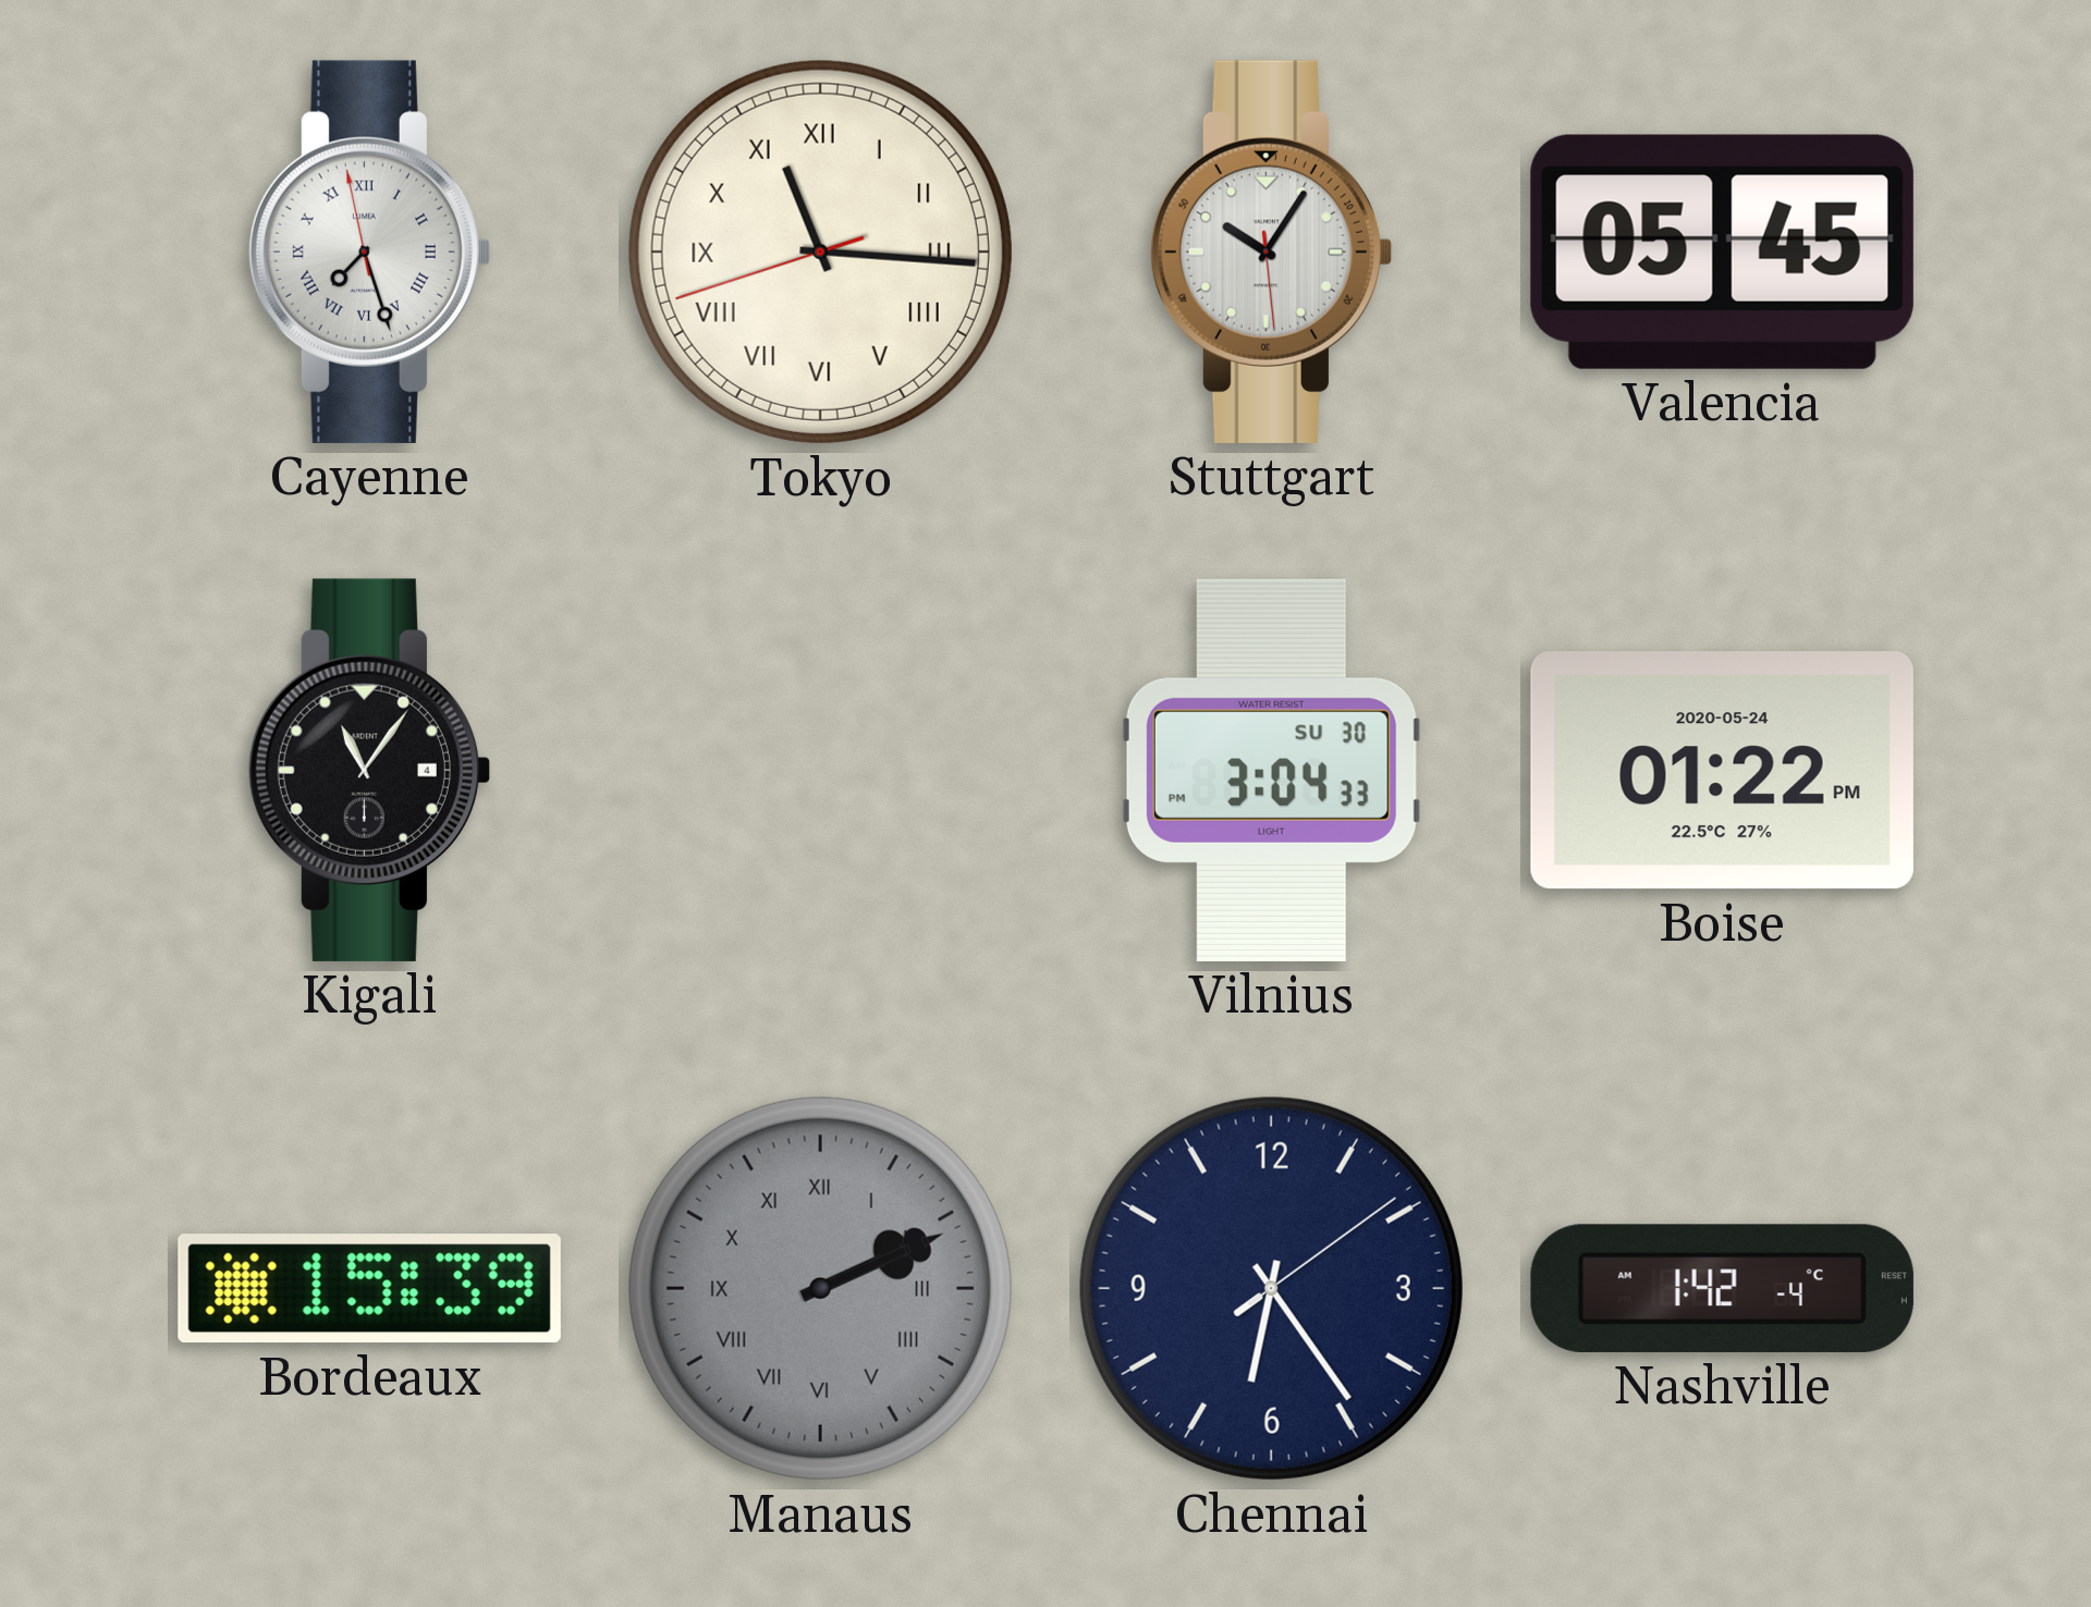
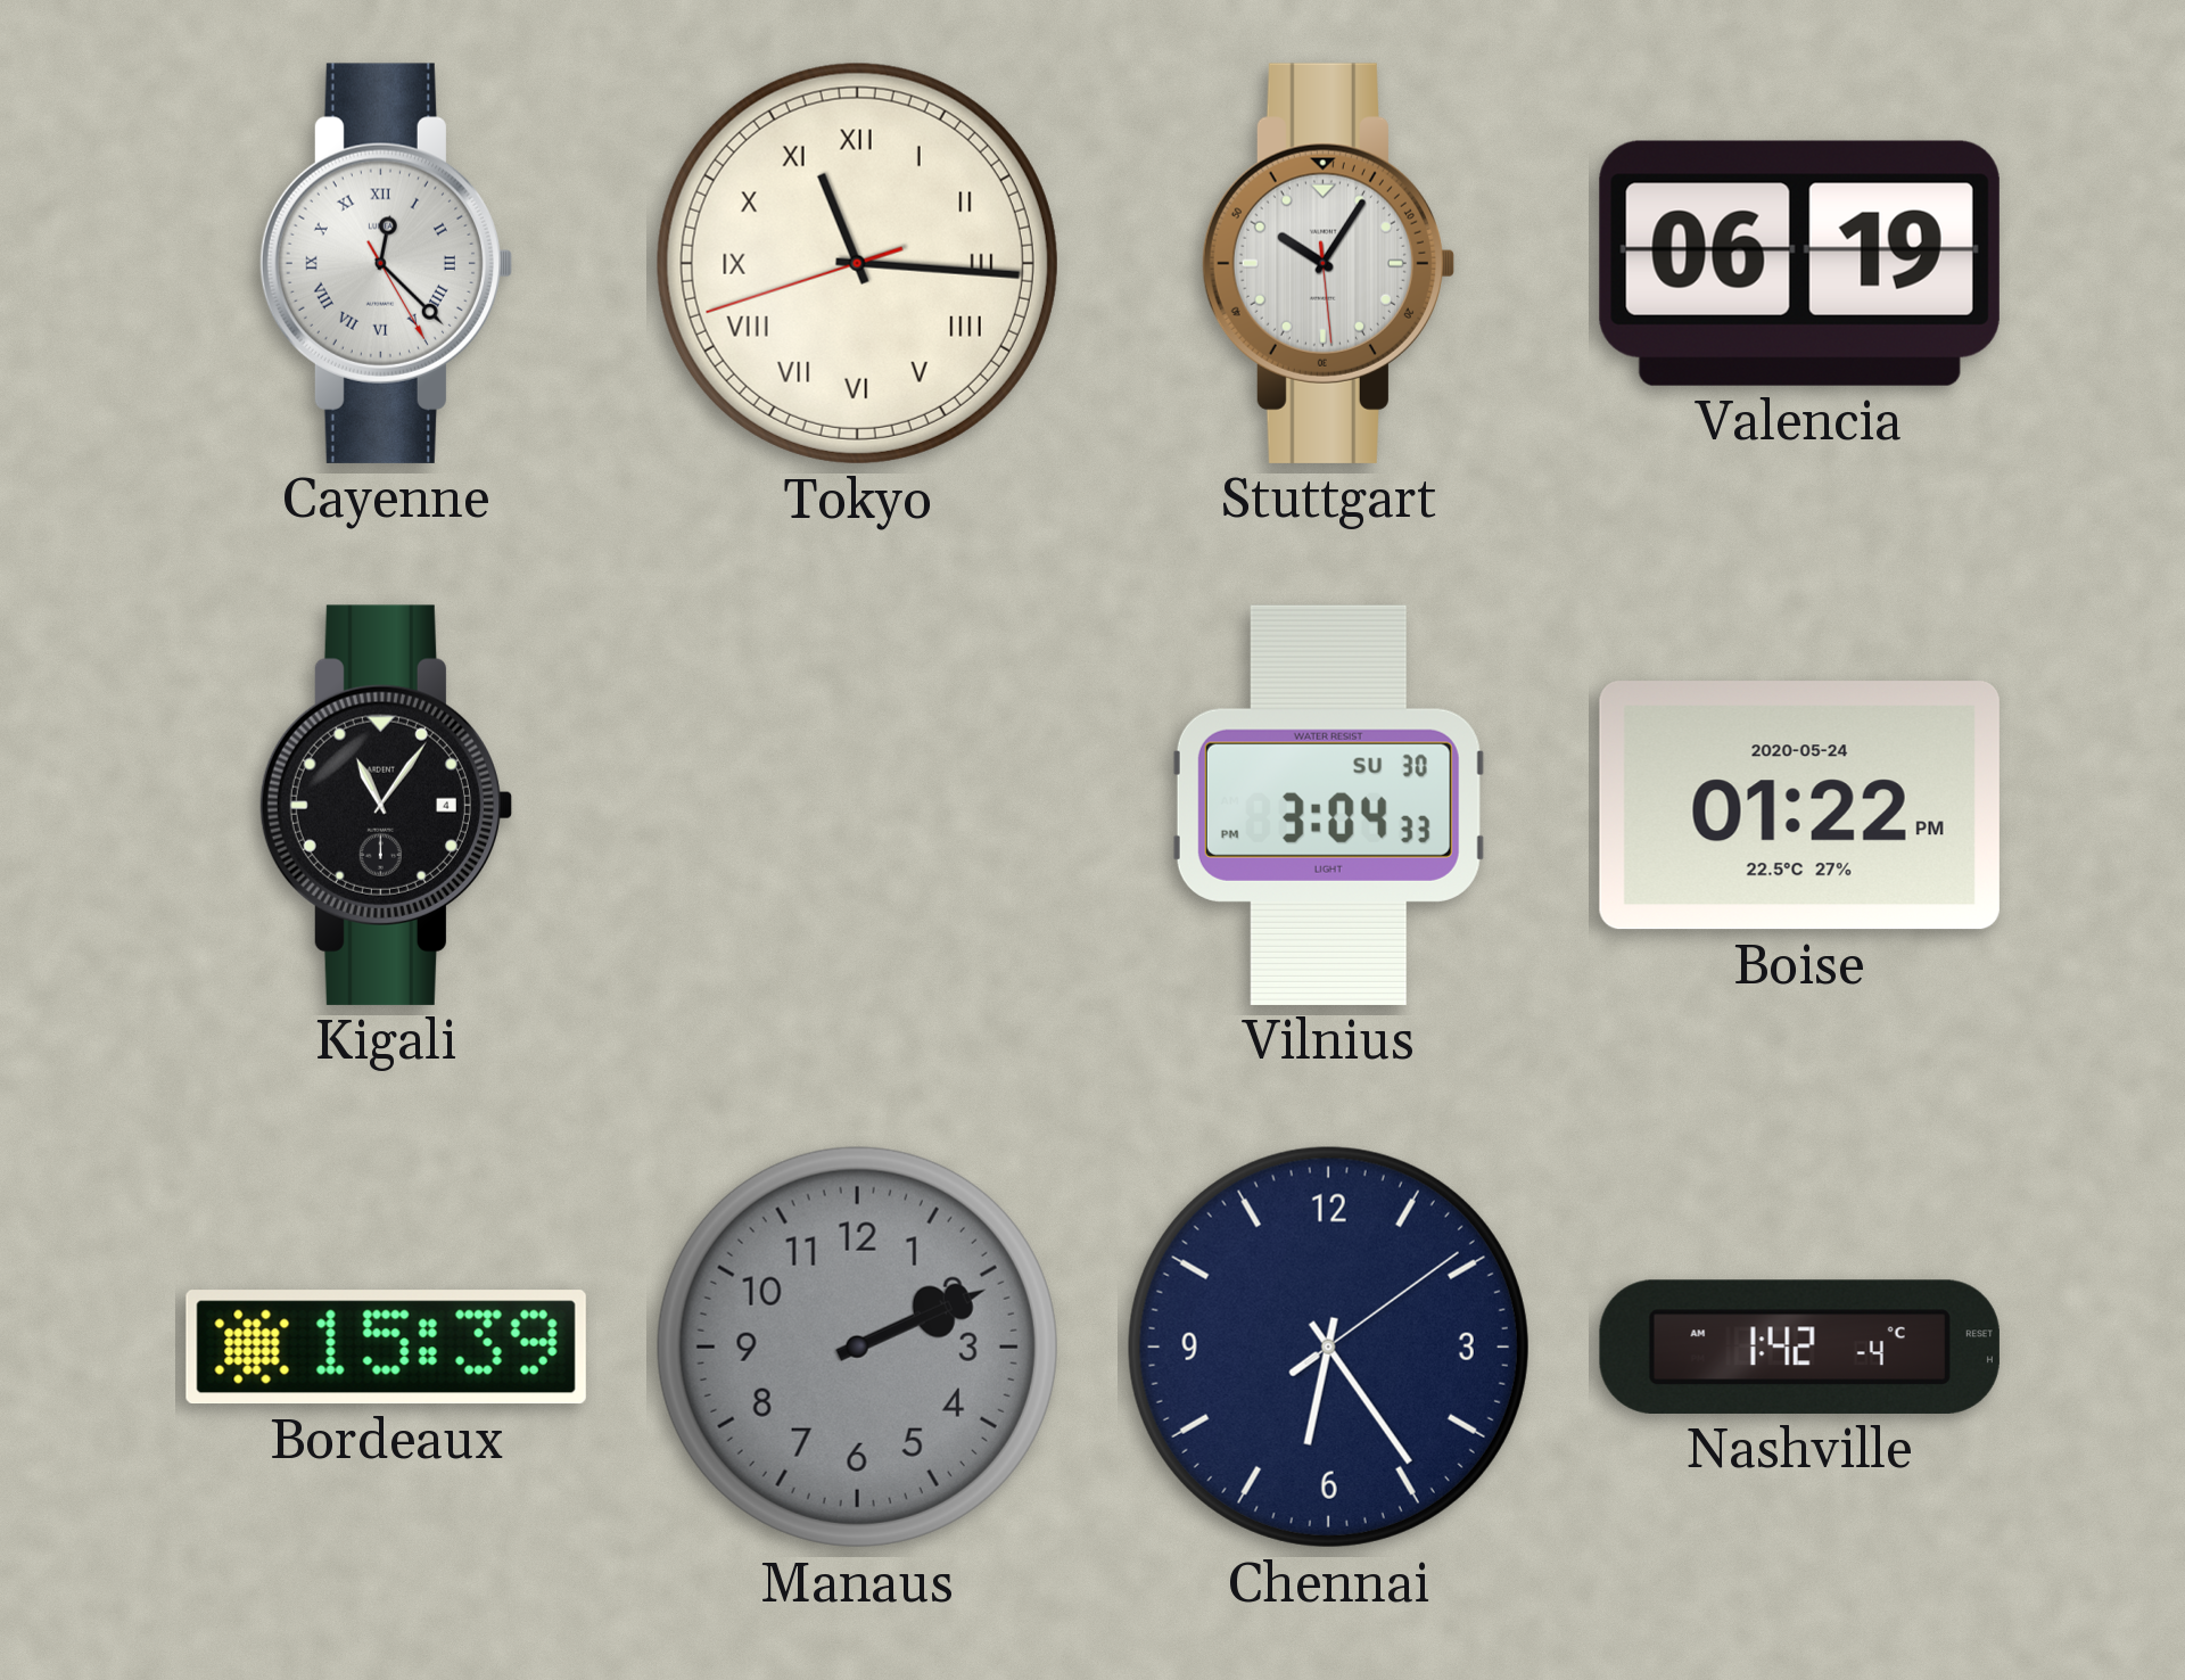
Cayenne: 7:26 -> 12:22 (385, 263)
Valencia: 05:45 -> 06:19 (1799, 263)
Manaus numerals: Roman -> Arabic (857, 1347)
